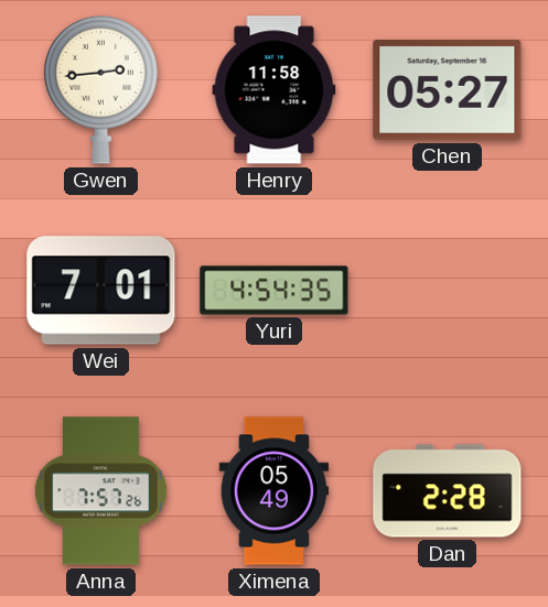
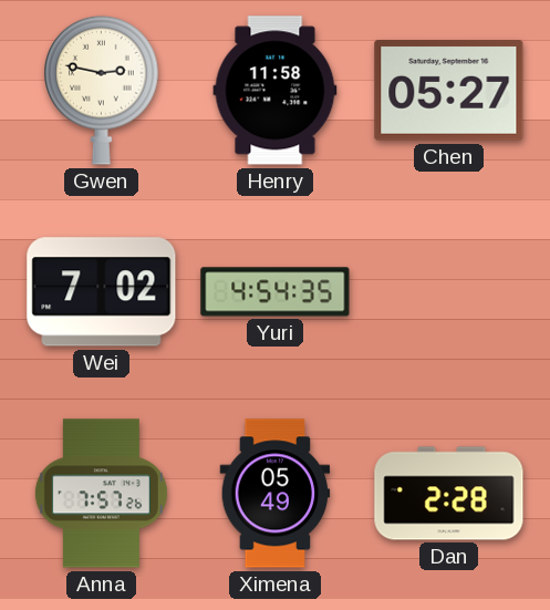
Gwen: 2:44 -> 2:47 (102, 90)
Wei: 7:01 -> 7:02 (102, 292)
